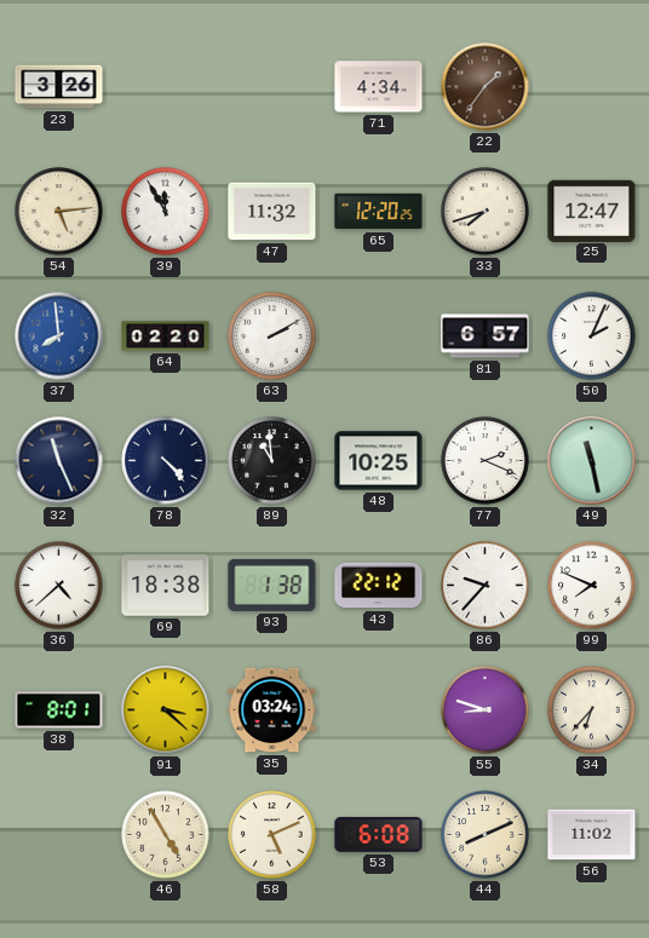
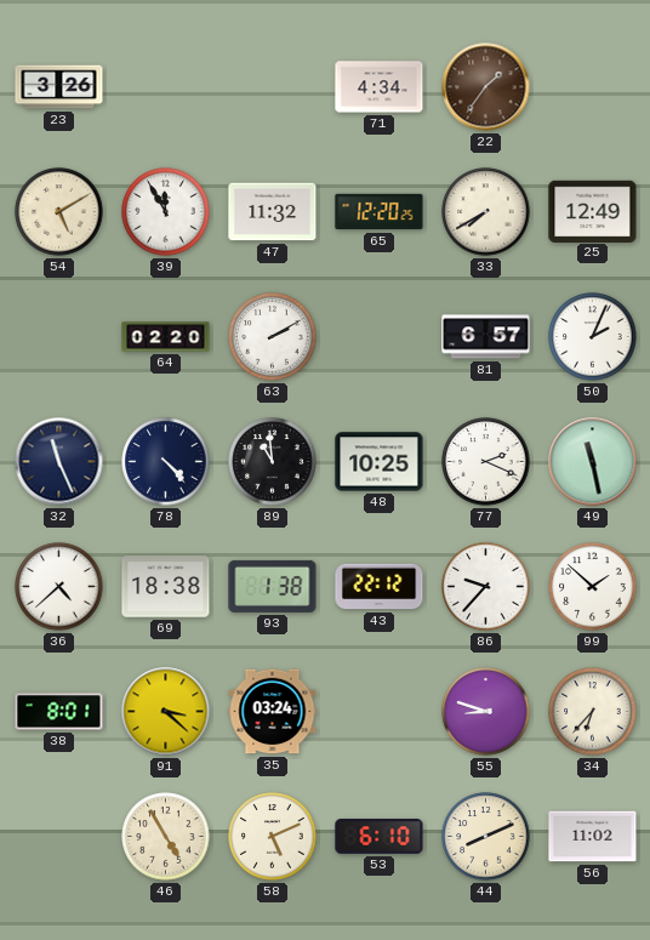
54: 5:14 -> 5:10 (59, 212)
33: 7:42 -> 7:40 (486, 212)
25: 12:47 -> 12:49 (593, 211)
37: 7:59 -> none (59, 336)
99: 7:49 -> 1:52 (593, 587)
53: 6:08 -> 6:10 (380, 837)
